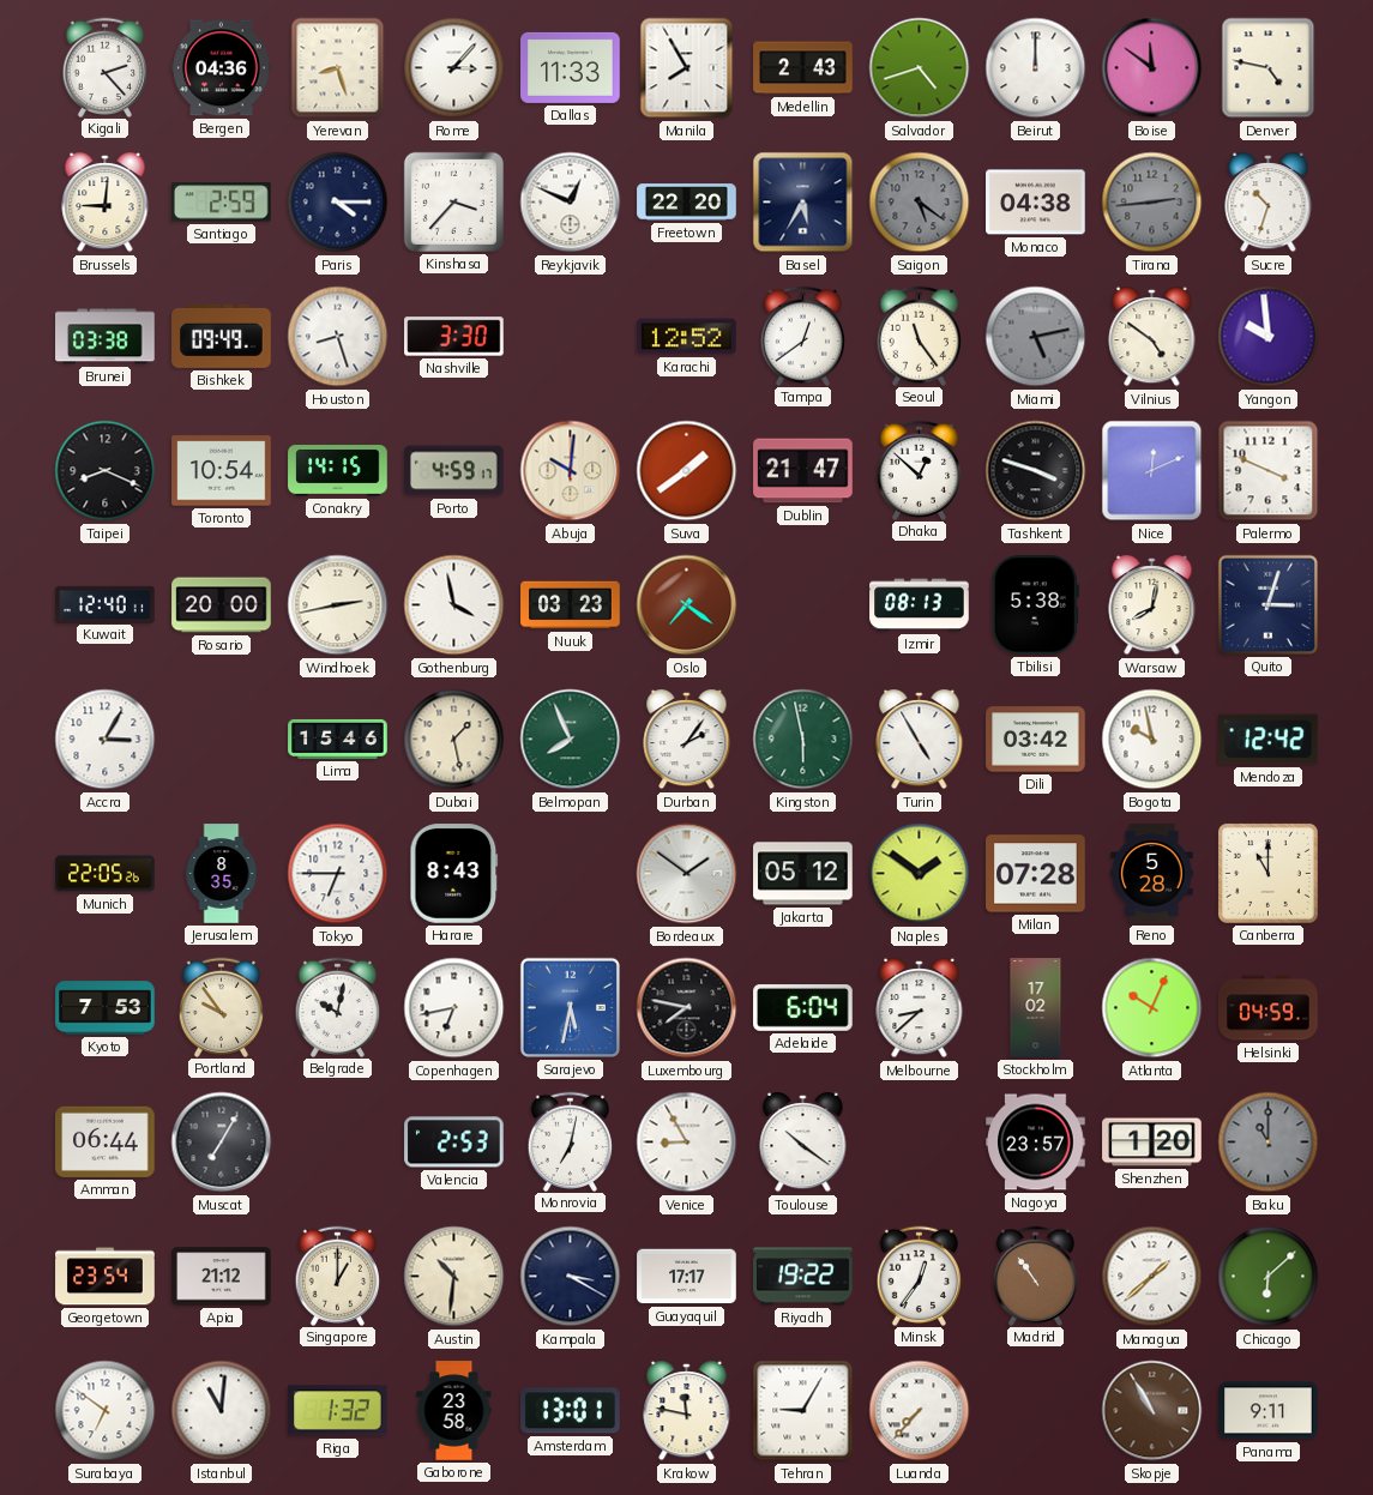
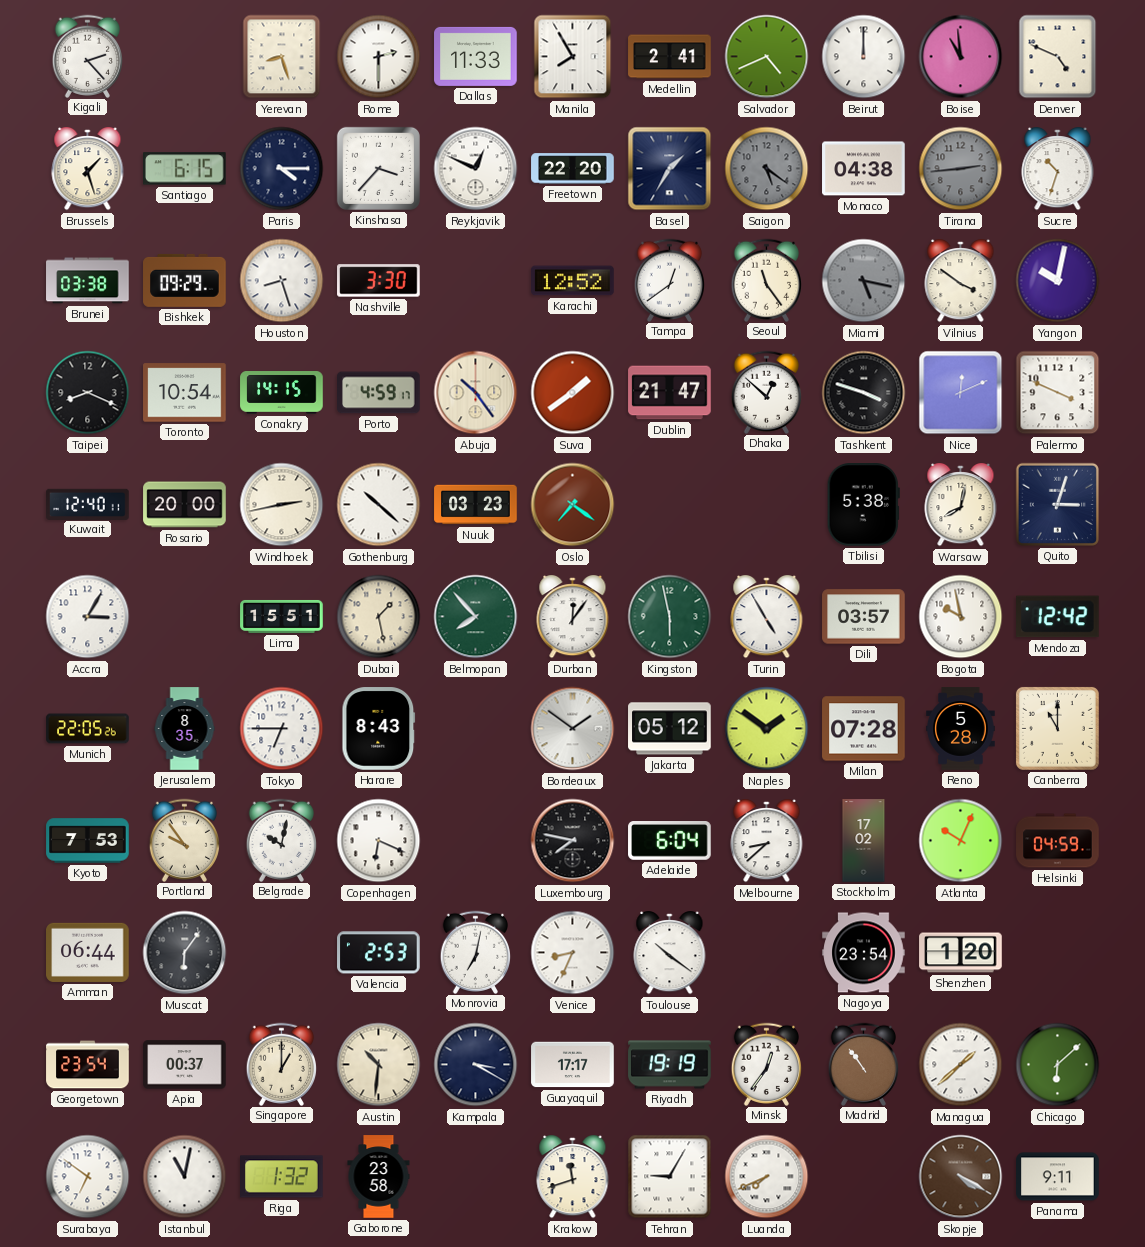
Bergen: 04:36 -> none (222, 68)
Rome: 3:07 -> 2:30 (379, 57)
Medellin: 2:43 -> 2:41 (670, 57)
Salvador: 4:42 -> 4:41 (767, 57)
Boise: 11:51 -> 10:59 (961, 57)
Denver: 4:47 -> 4:49 (1058, 57)
Brussels: 9:01 -> 1:27 (88, 170)
Santiago: 2:59 -> 6:15 (185, 169)
Basel: 5:35 -> 1:35 (670, 169)
Bishkek: 09:49 -> 09:29 (185, 280)
Miami: 5:13 -> 5:17 (864, 281)
Vilnius: 4:51 -> 3:51 (961, 282)
Yangon: 9:59 -> 10:02 (1058, 281)
Abuja: 10:01 -> 10:24 (476, 393)
Gothenburg: 3:58 -> 10:22 (379, 505)
Izmir: 08:13 -> none (920, 605)
Lima: 15:46 -> 15:51 (282, 616)
Belmopan: 7:56 -> 7:53 (476, 617)
Durban: 2:06 -> 12:06 (573, 618)
Dili: 03:42 -> 03:57 (864, 617)
Copenhagen: 6:43 -> 6:19 (379, 841)
Sarajevo: 5:32 -> none (570, 1007)
Muscat: 7:05 -> 6:06 (185, 953)
Venice: 8:55 -> 8:34 (573, 953)
Nagoya: 23:57 -> 23:54 (864, 953)
Baku: 11:00 -> none (1269, 1143)
Apia: 21:12 -> 00:37 (185, 1065)
Riyadh: 19:22 -> 19:19 (670, 1065)
Istanbul: 11:01 -> 11:02 (185, 1177)
Amsterdam: 13:01 -> none (571, 1411)
Krakow: 11:47 -> 11:42 (573, 1178)
Luanda: 7:37 -> 7:41 (767, 1177)
Skopje: 10:55 -> 4:20 (961, 1177)
